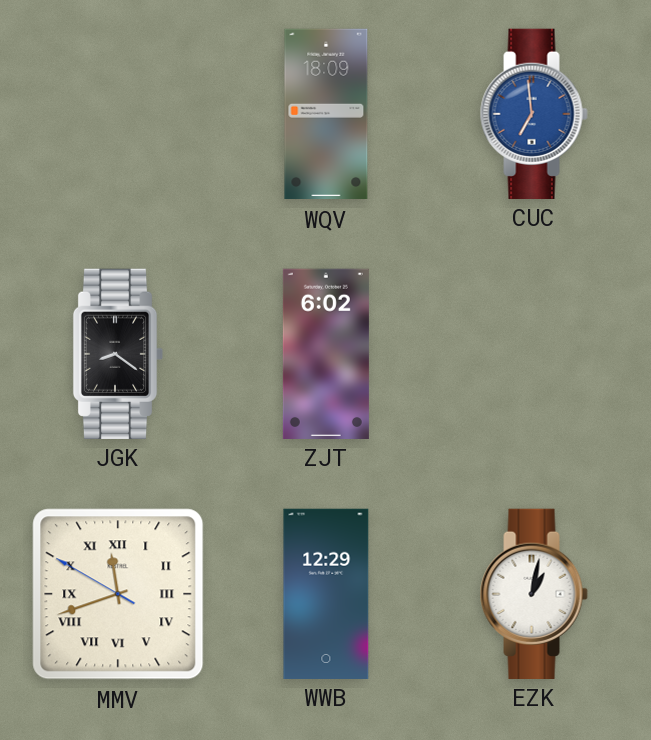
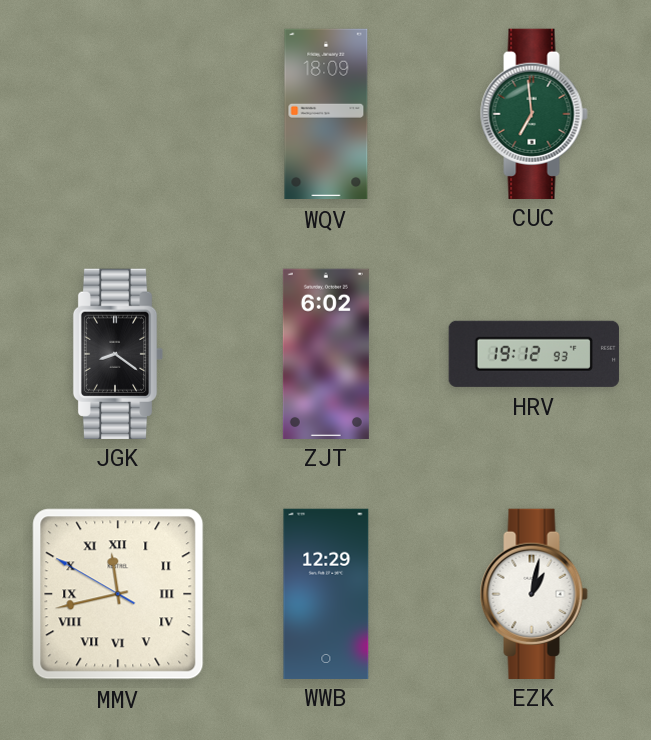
CUC dial: blue -> green (534, 113)
HRV: none -> 19:12 (534, 354)
MMV: 11:41 -> 11:42 (118, 594)
